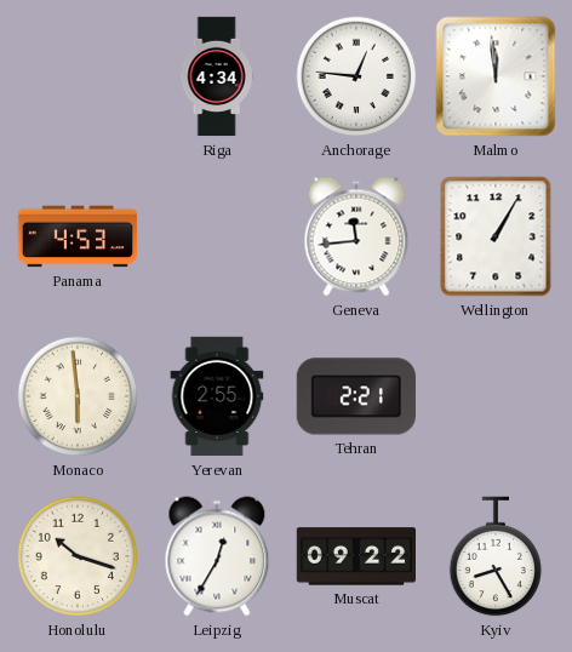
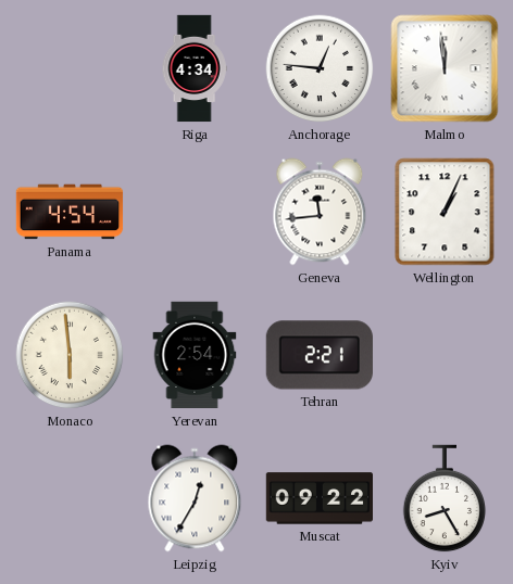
Panama: 4:53 -> 4:54 (70, 212)
Wellington: 1:05 -> 1:04 (445, 212)
Yerevan: 2:55 -> 2:54 (195, 355)
Honolulu: 10:18 -> none (78, 556)
